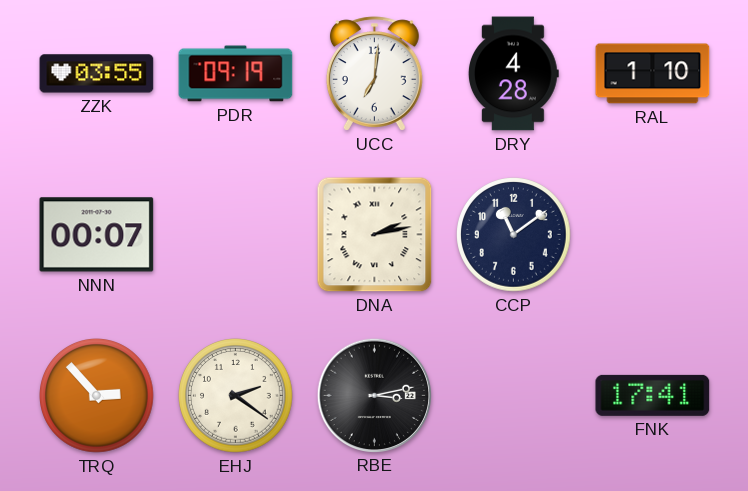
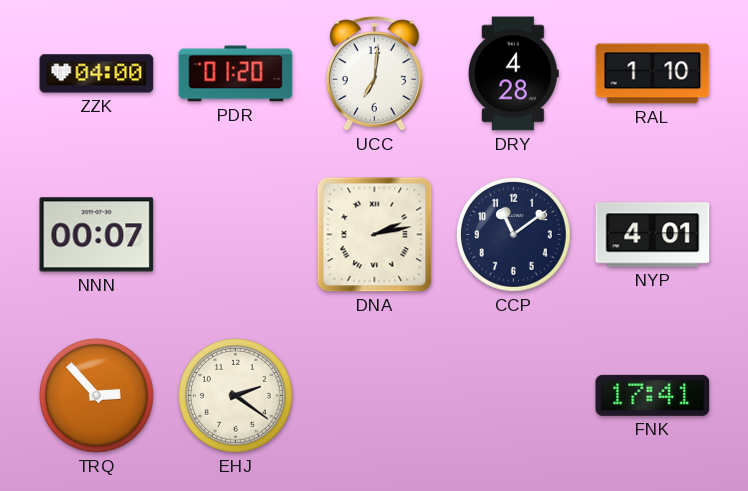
ZZK: 03:55 -> 04:00 (97, 74)
PDR: 09:19 -> 01:20 (236, 74)
NYP: none -> 4:01 (653, 235)
RBE: 3:13 -> none (374, 395)
